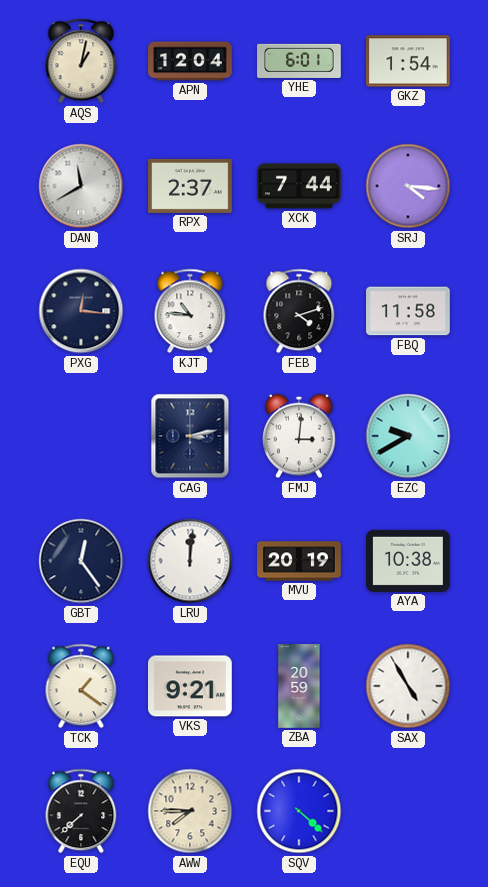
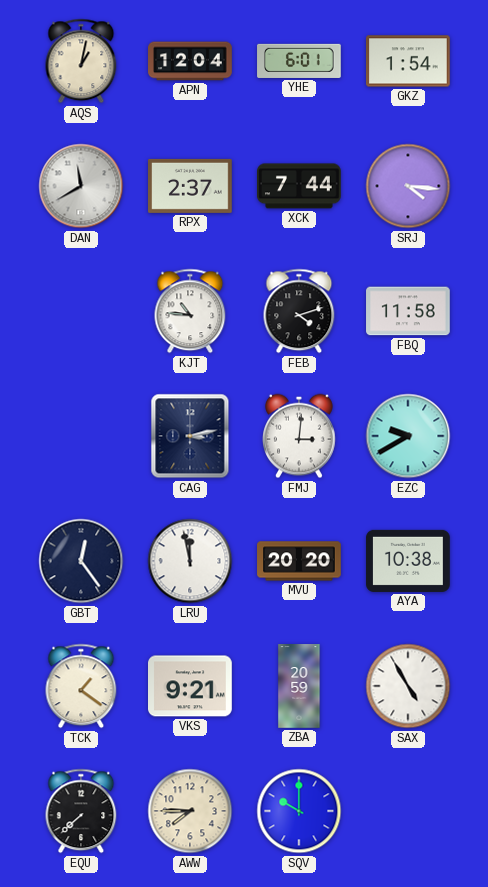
PXG: 12:16 -> none (81, 311)
LRU: 12:01 -> 11:58 (190, 561)
MVU: 20:19 -> 20:20 (299, 561)
SQV: 4:22 -> 10:00 (299, 811)
